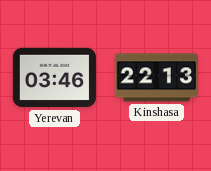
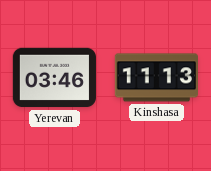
Kinshasa: 22:13 -> 11:13 (156, 78)
